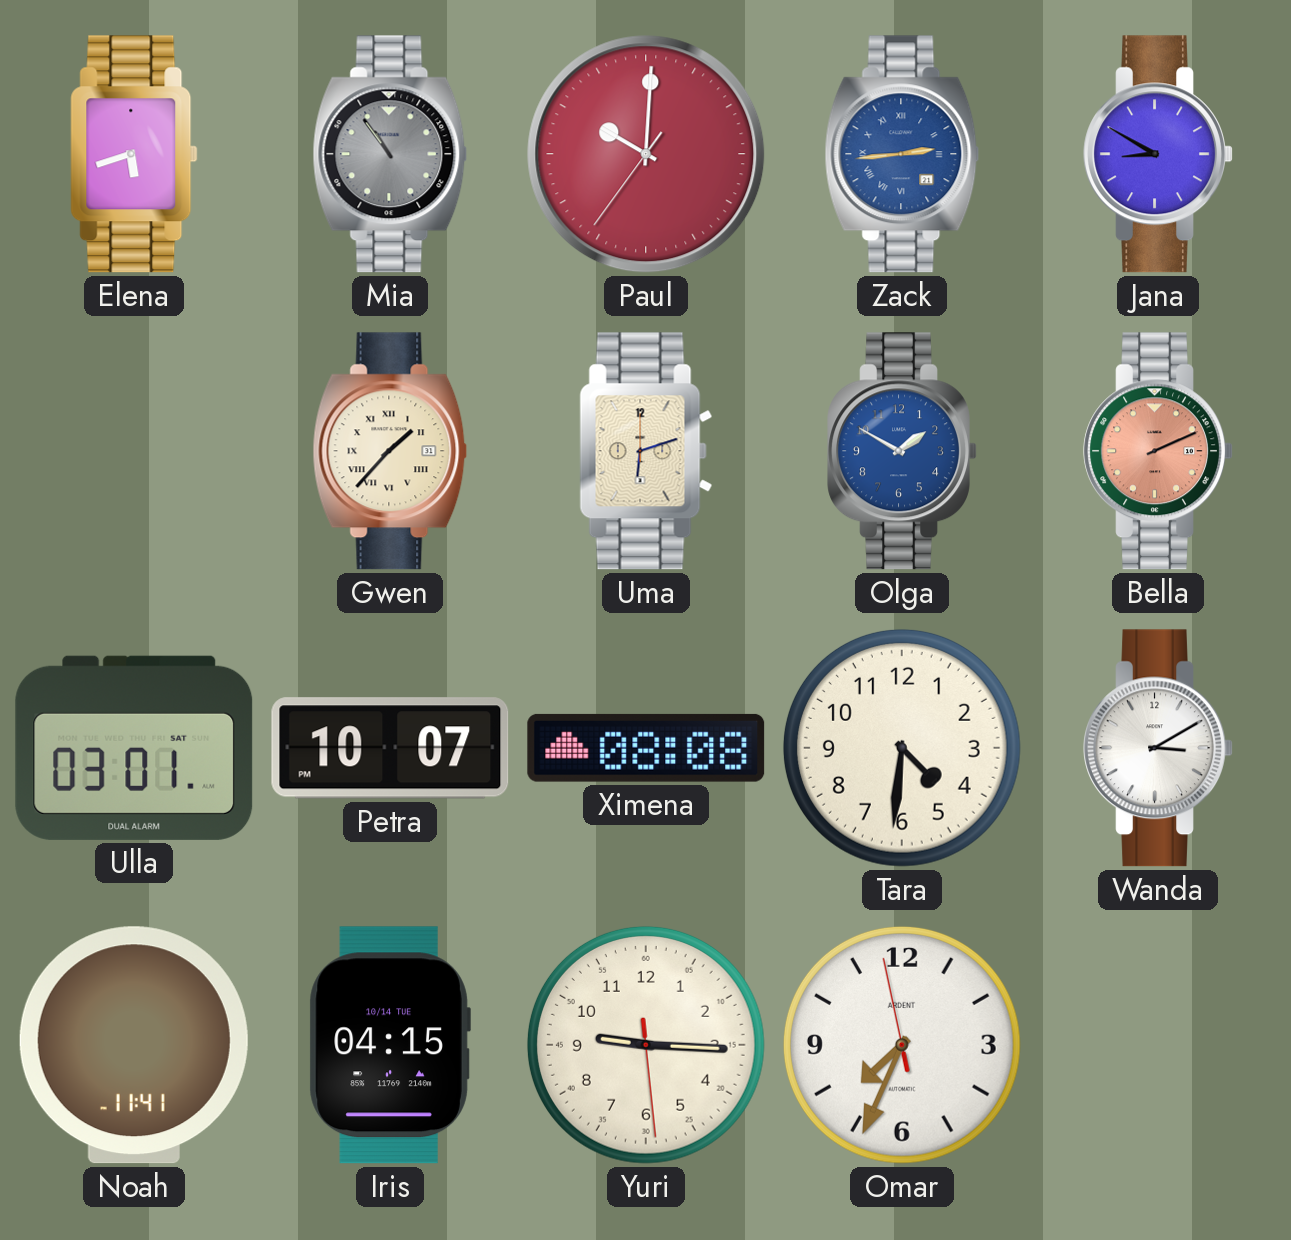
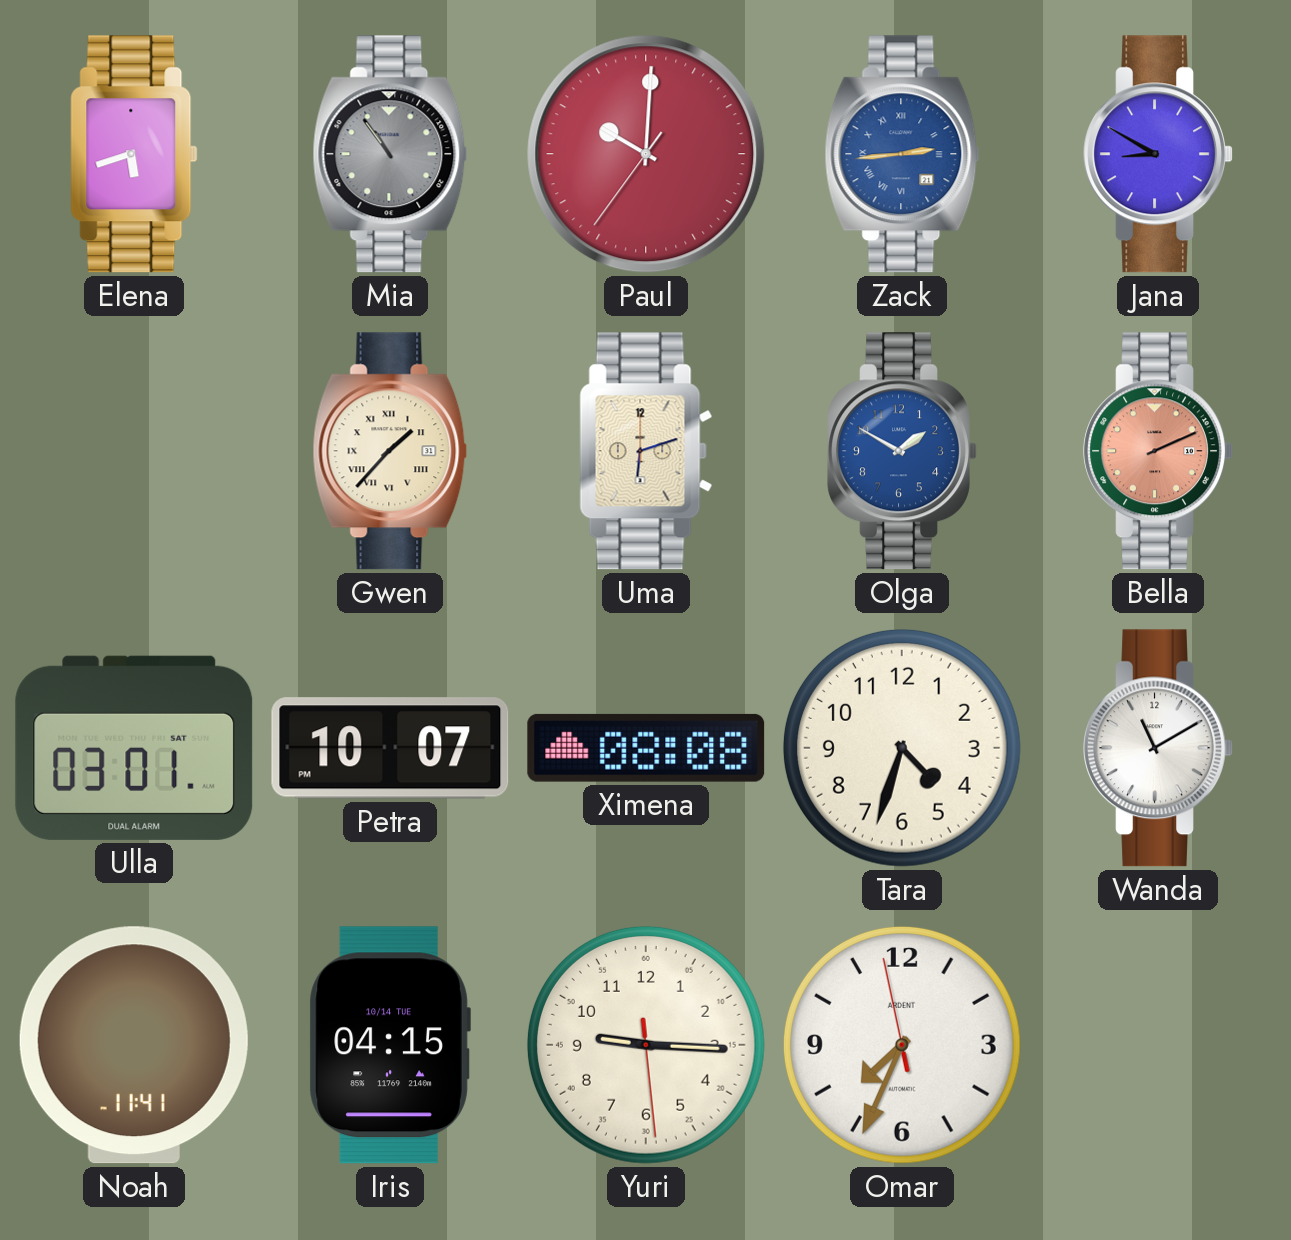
Tara: 4:31 -> 4:33 (902, 748)
Wanda: 3:10 -> 11:10 (1158, 748)
